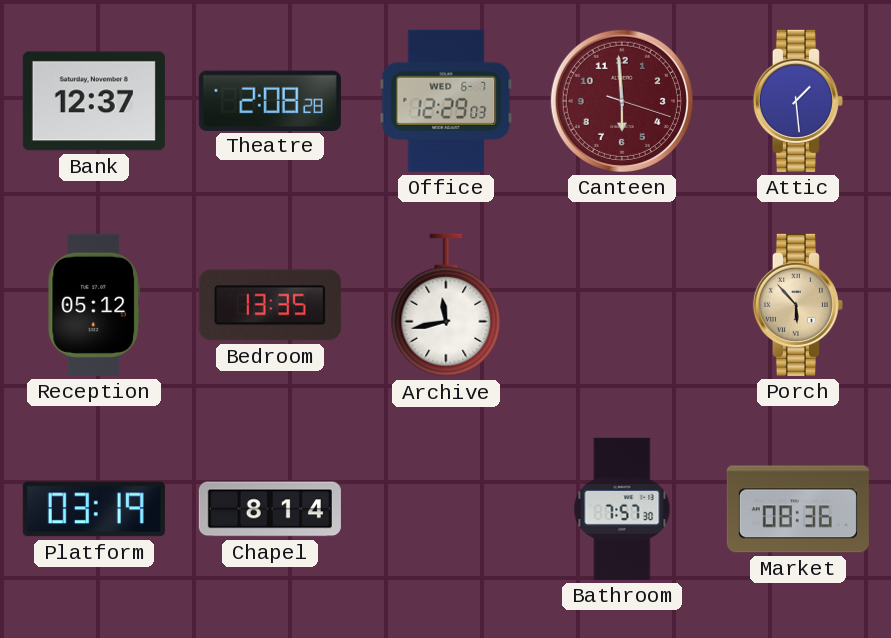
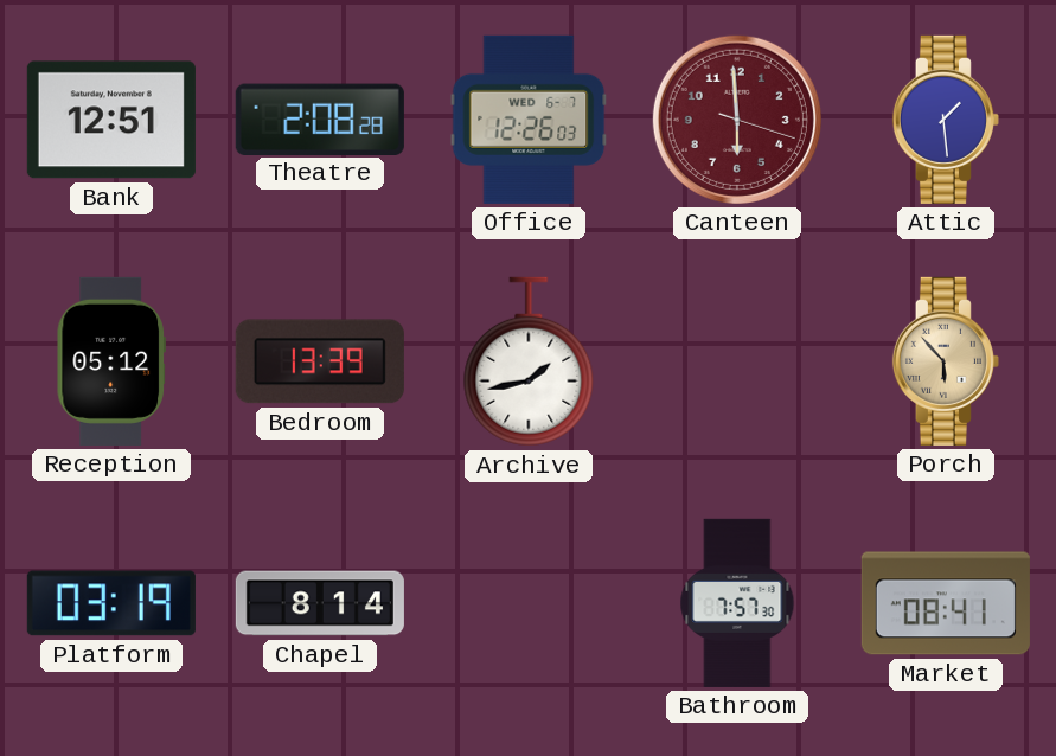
Bank: 12:37 -> 12:51 (111, 120)
Office: 12:29 -> 12:26 (529, 120)
Bedroom: 13:35 -> 13:39 (320, 361)
Archive: 11:43 -> 1:43 (529, 361)
Market: 08:36 -> 08:41 (946, 603)
